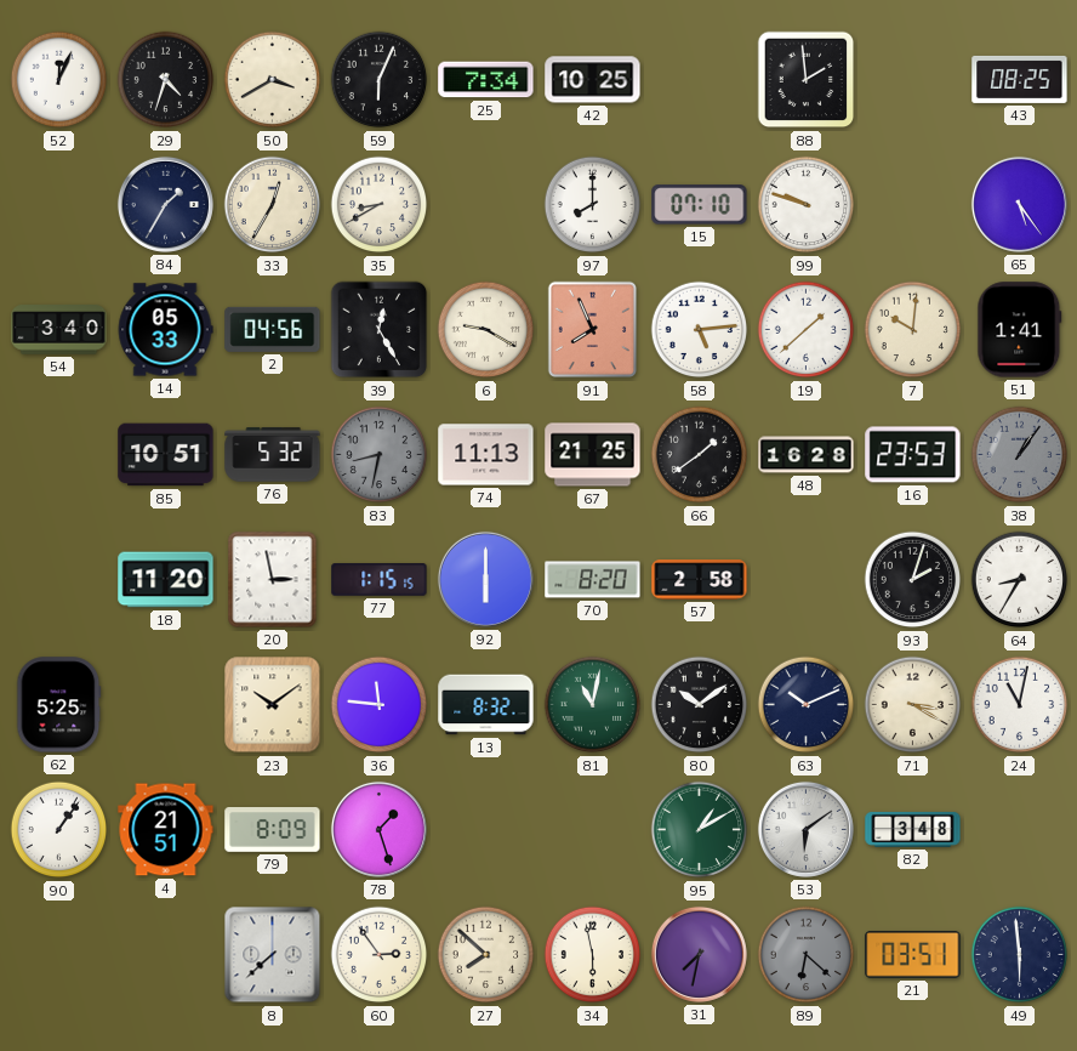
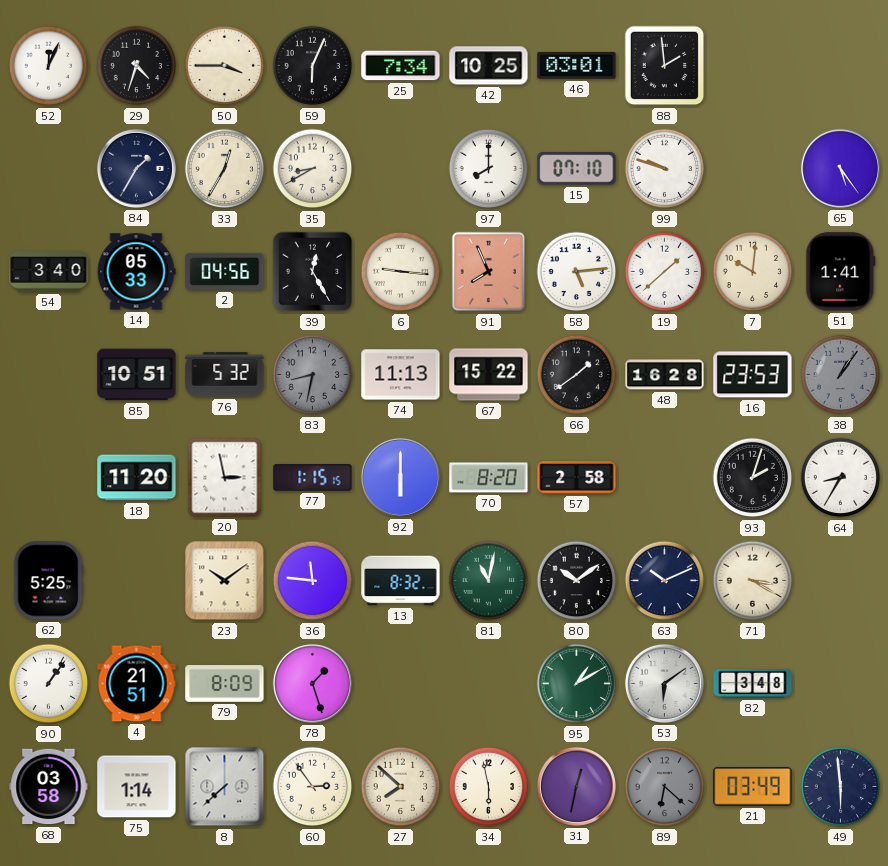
50: 3:40 -> 3:45 (225, 66)
46: none -> 03:01 (577, 66)
43: 08:25 -> none (1020, 79)
6: 9:20 -> 9:16 (401, 272)
67: 21:25 -> 15:22 (489, 375)
24: 11:02 -> none (1020, 705)
68: none -> 03:58 (49, 787)
75: none -> 1:14 (137, 787)
31: 7:32 -> 12:32 (576, 786)
21: 03:51 -> 03:49 (753, 787)
